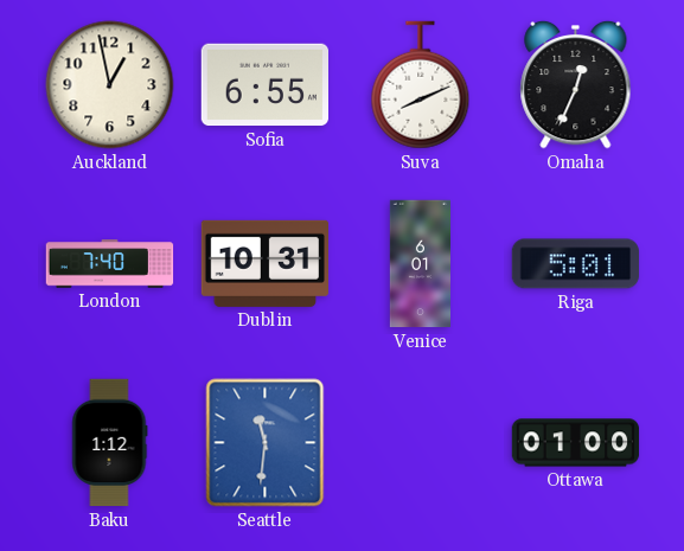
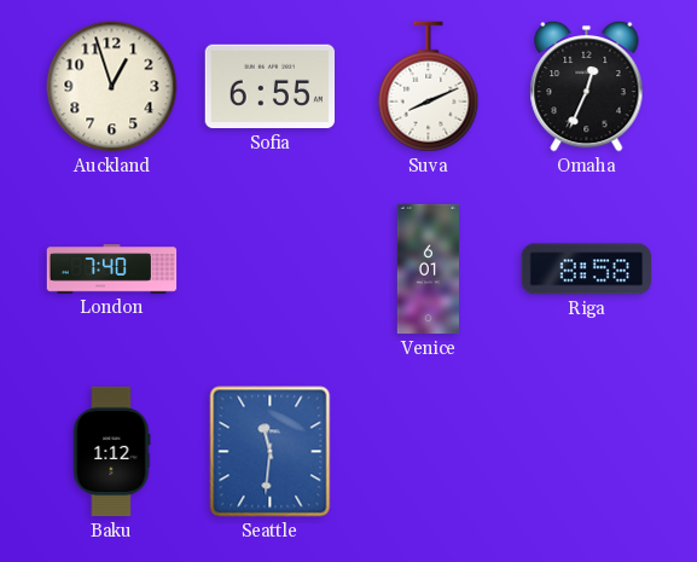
Auckland: 12:58 -> 12:57 (112, 87)
Dublin: 10:31 -> none (266, 263)
Riga: 5:01 -> 8:58 (587, 270)
Ottawa: 01:00 -> none (576, 443)
